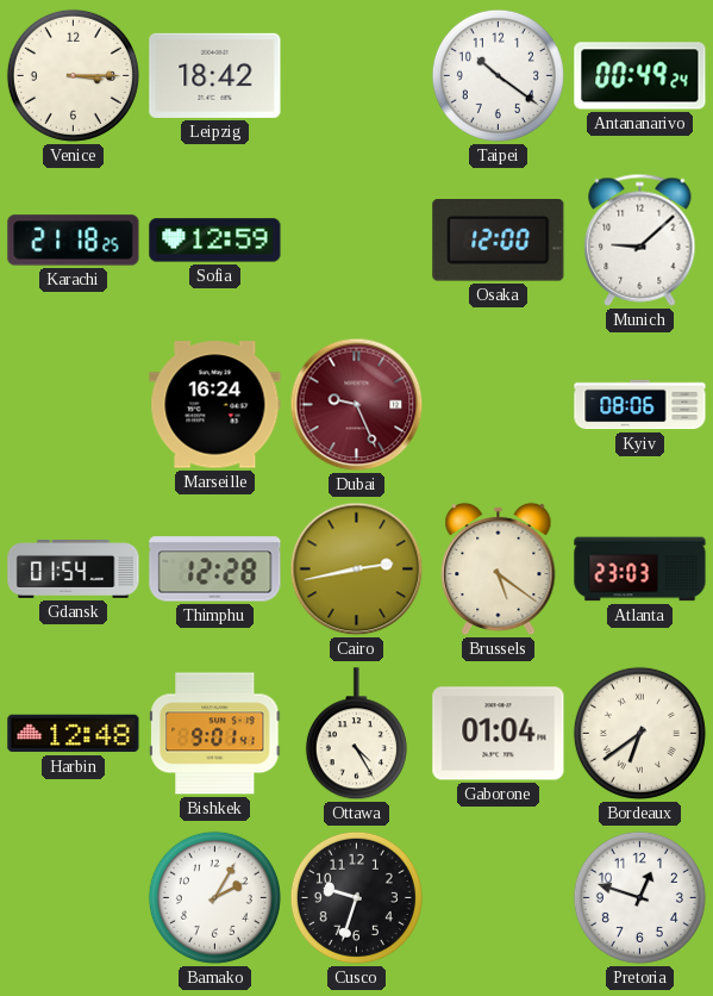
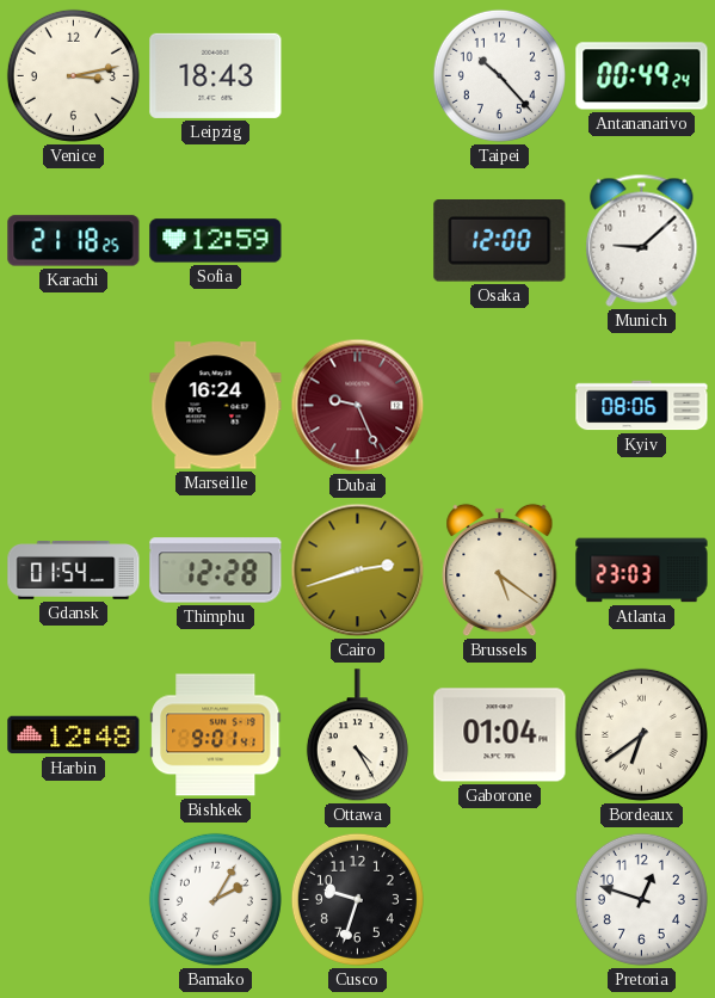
Venice: 3:15 -> 3:13 (73, 75)
Leipzig: 18:42 -> 18:43 (216, 75)
Taipei: 10:21 -> 10:23 (499, 75)
Cairo: 2:43 -> 2:42 (358, 571)
